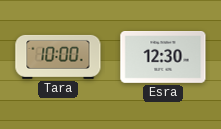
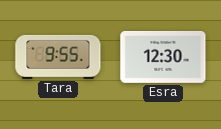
Tara: 10:00 -> 9:55 (58, 57)
